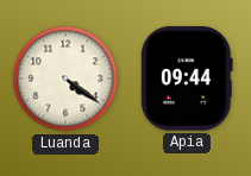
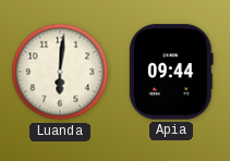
Luanda: 4:21 -> 6:01 (60, 72)
